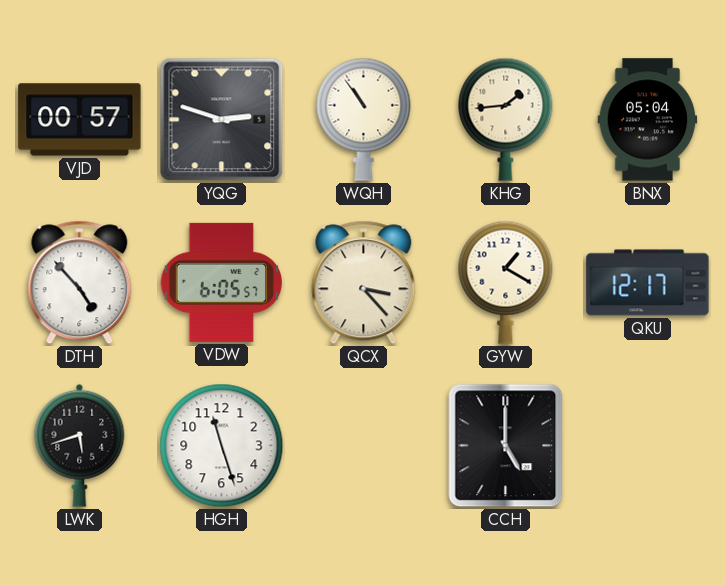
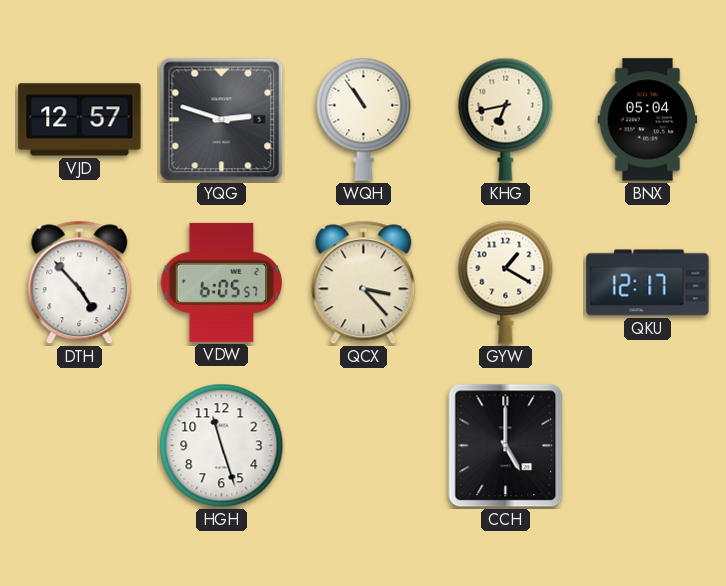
VJD: 00:57 -> 12:57 (80, 120)
KHG: 1:44 -> 6:43 (506, 119)
LWK: 5:42 -> none (80, 445)
